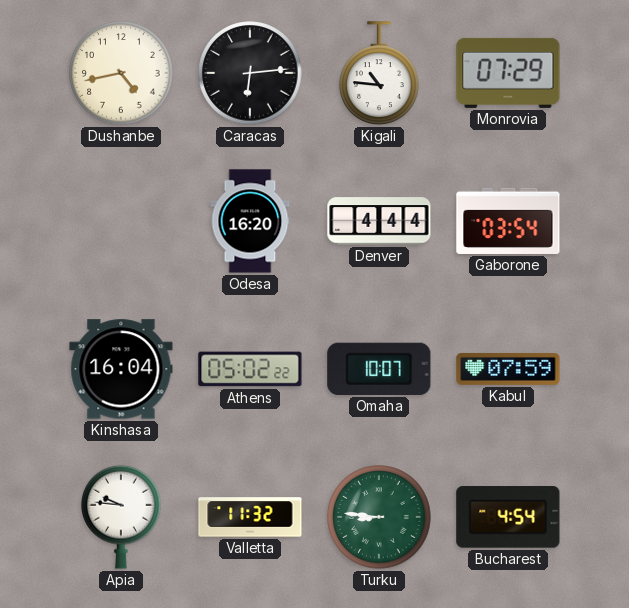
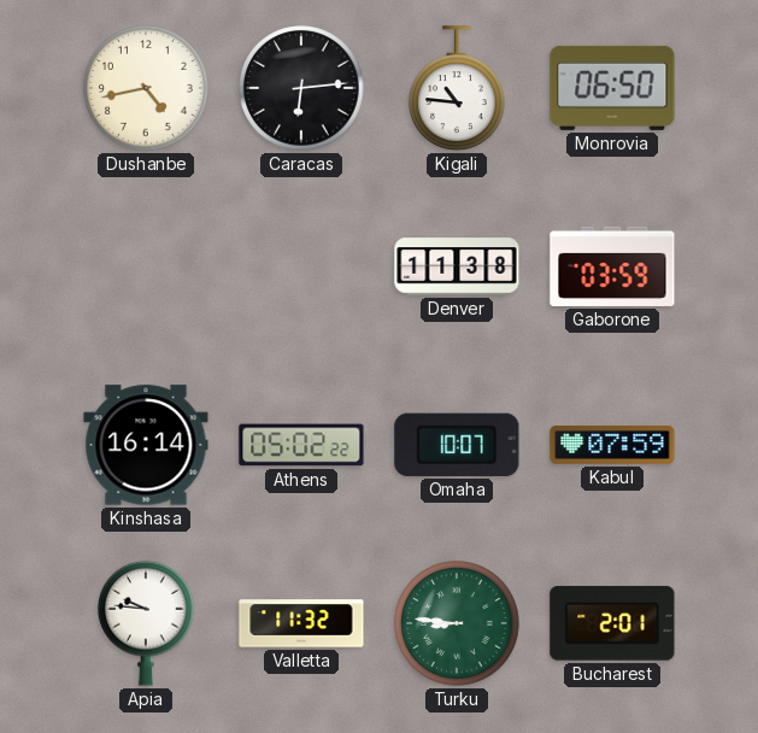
Monrovia: 07:29 -> 06:50 (612, 88)
Odesa: 16:20 -> none (250, 221)
Denver: 4:44 -> 11:38 (457, 266)
Gaborone: 03:54 -> 03:59 (612, 266)
Kinshasa: 16:04 -> 16:14 (146, 445)
Bucharest: 4:54 -> 2:01 (612, 623)
